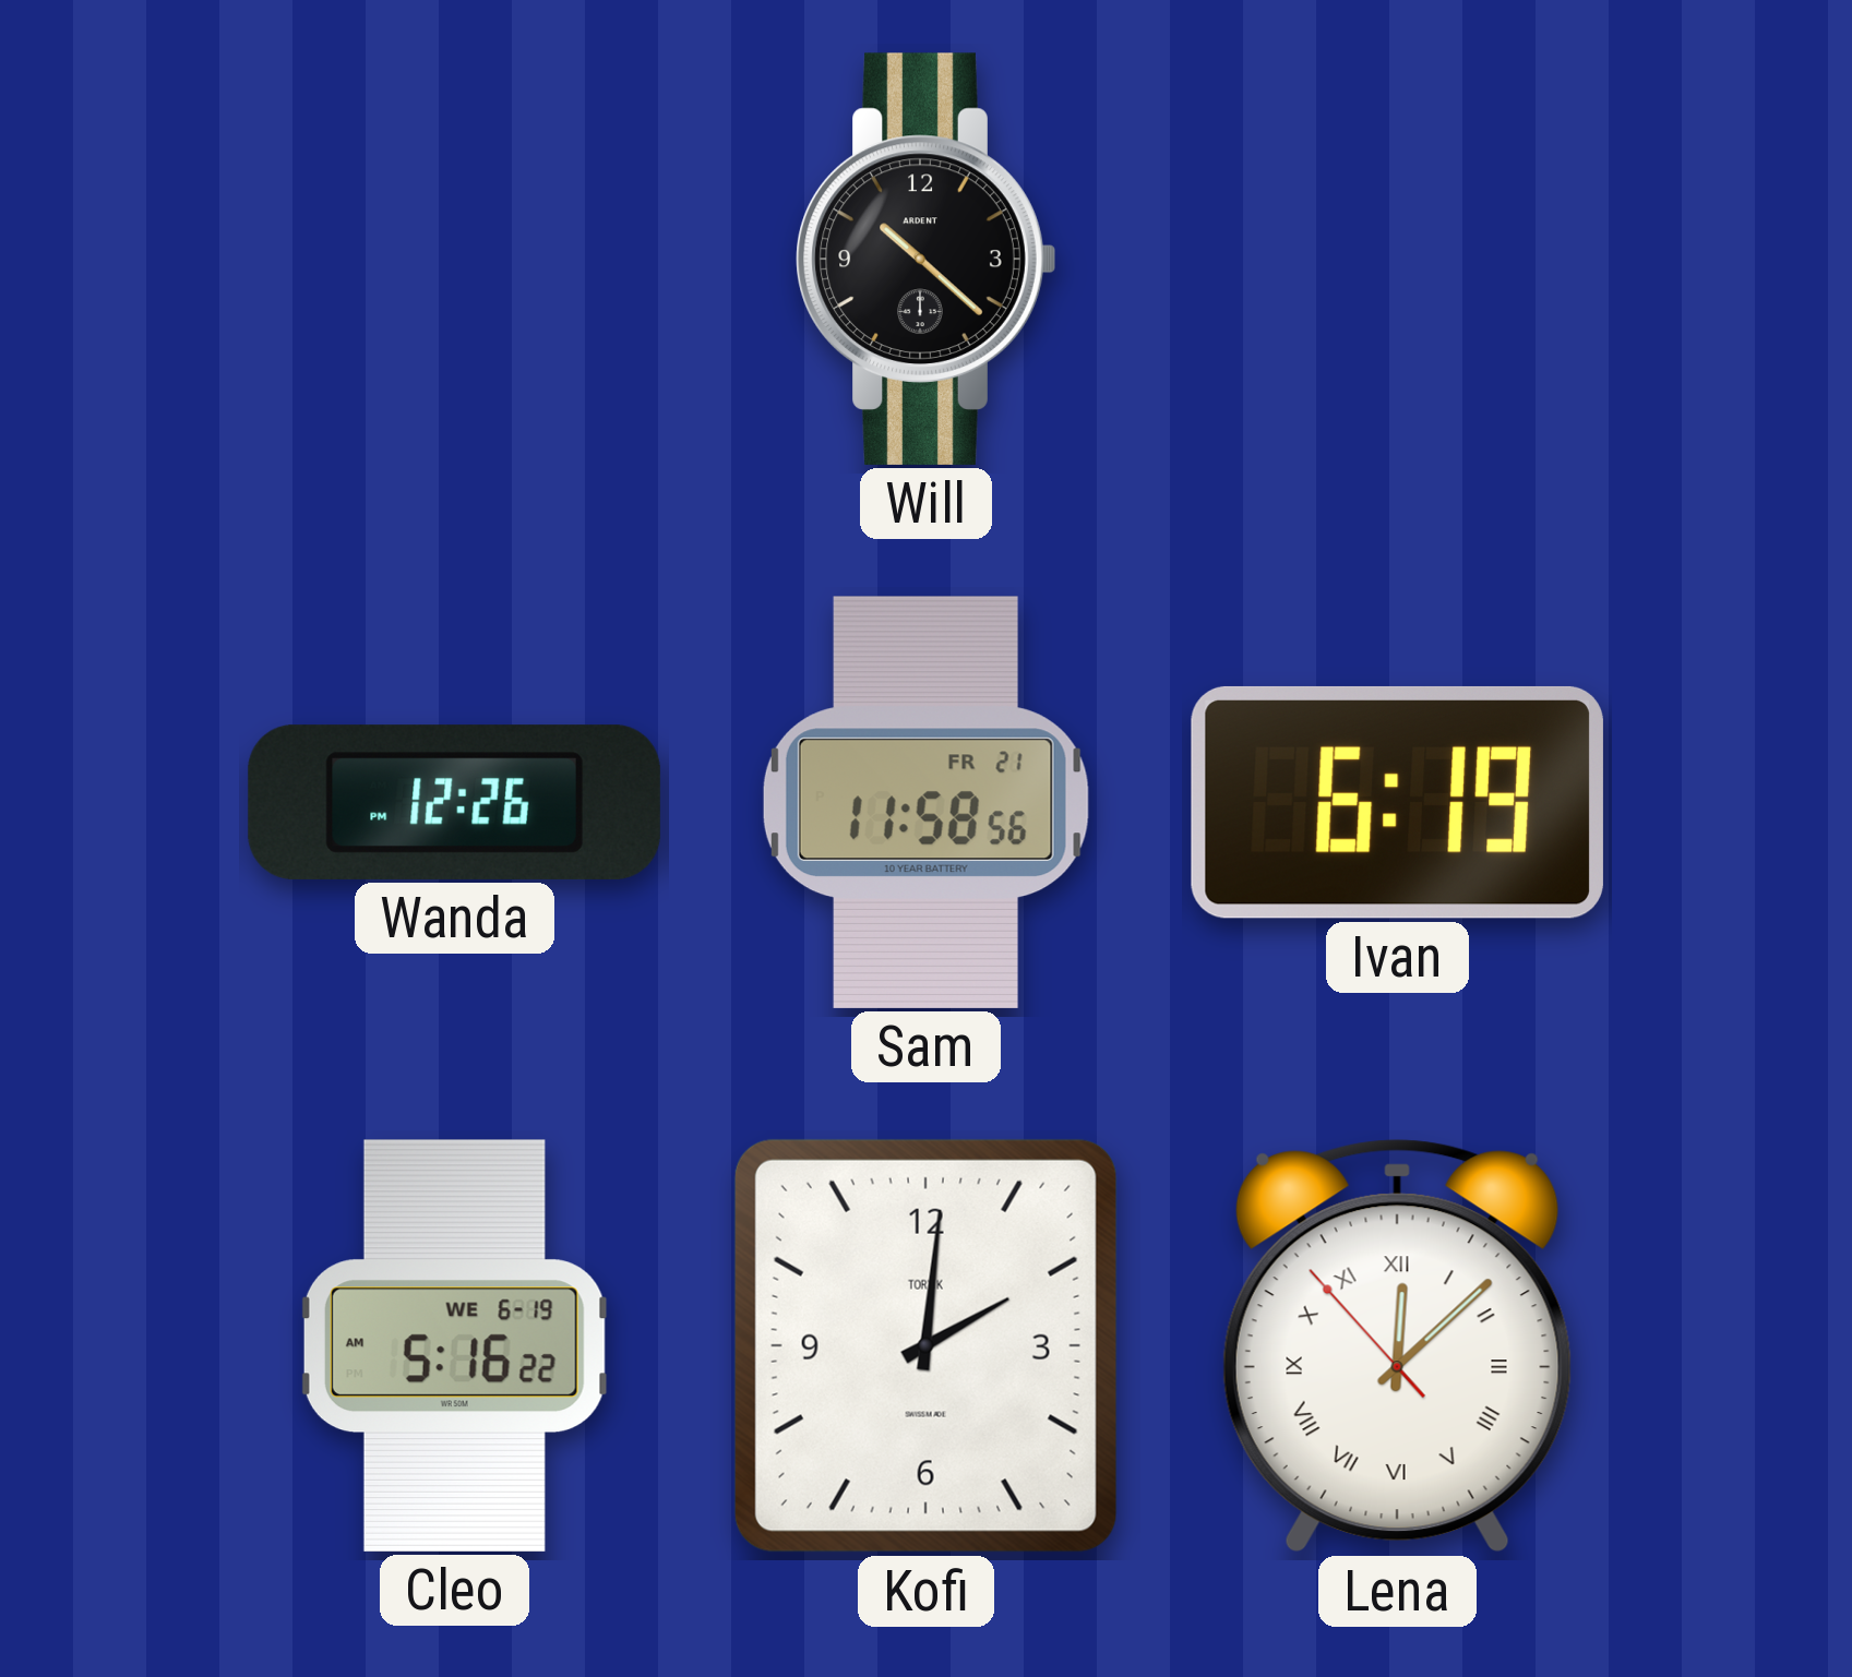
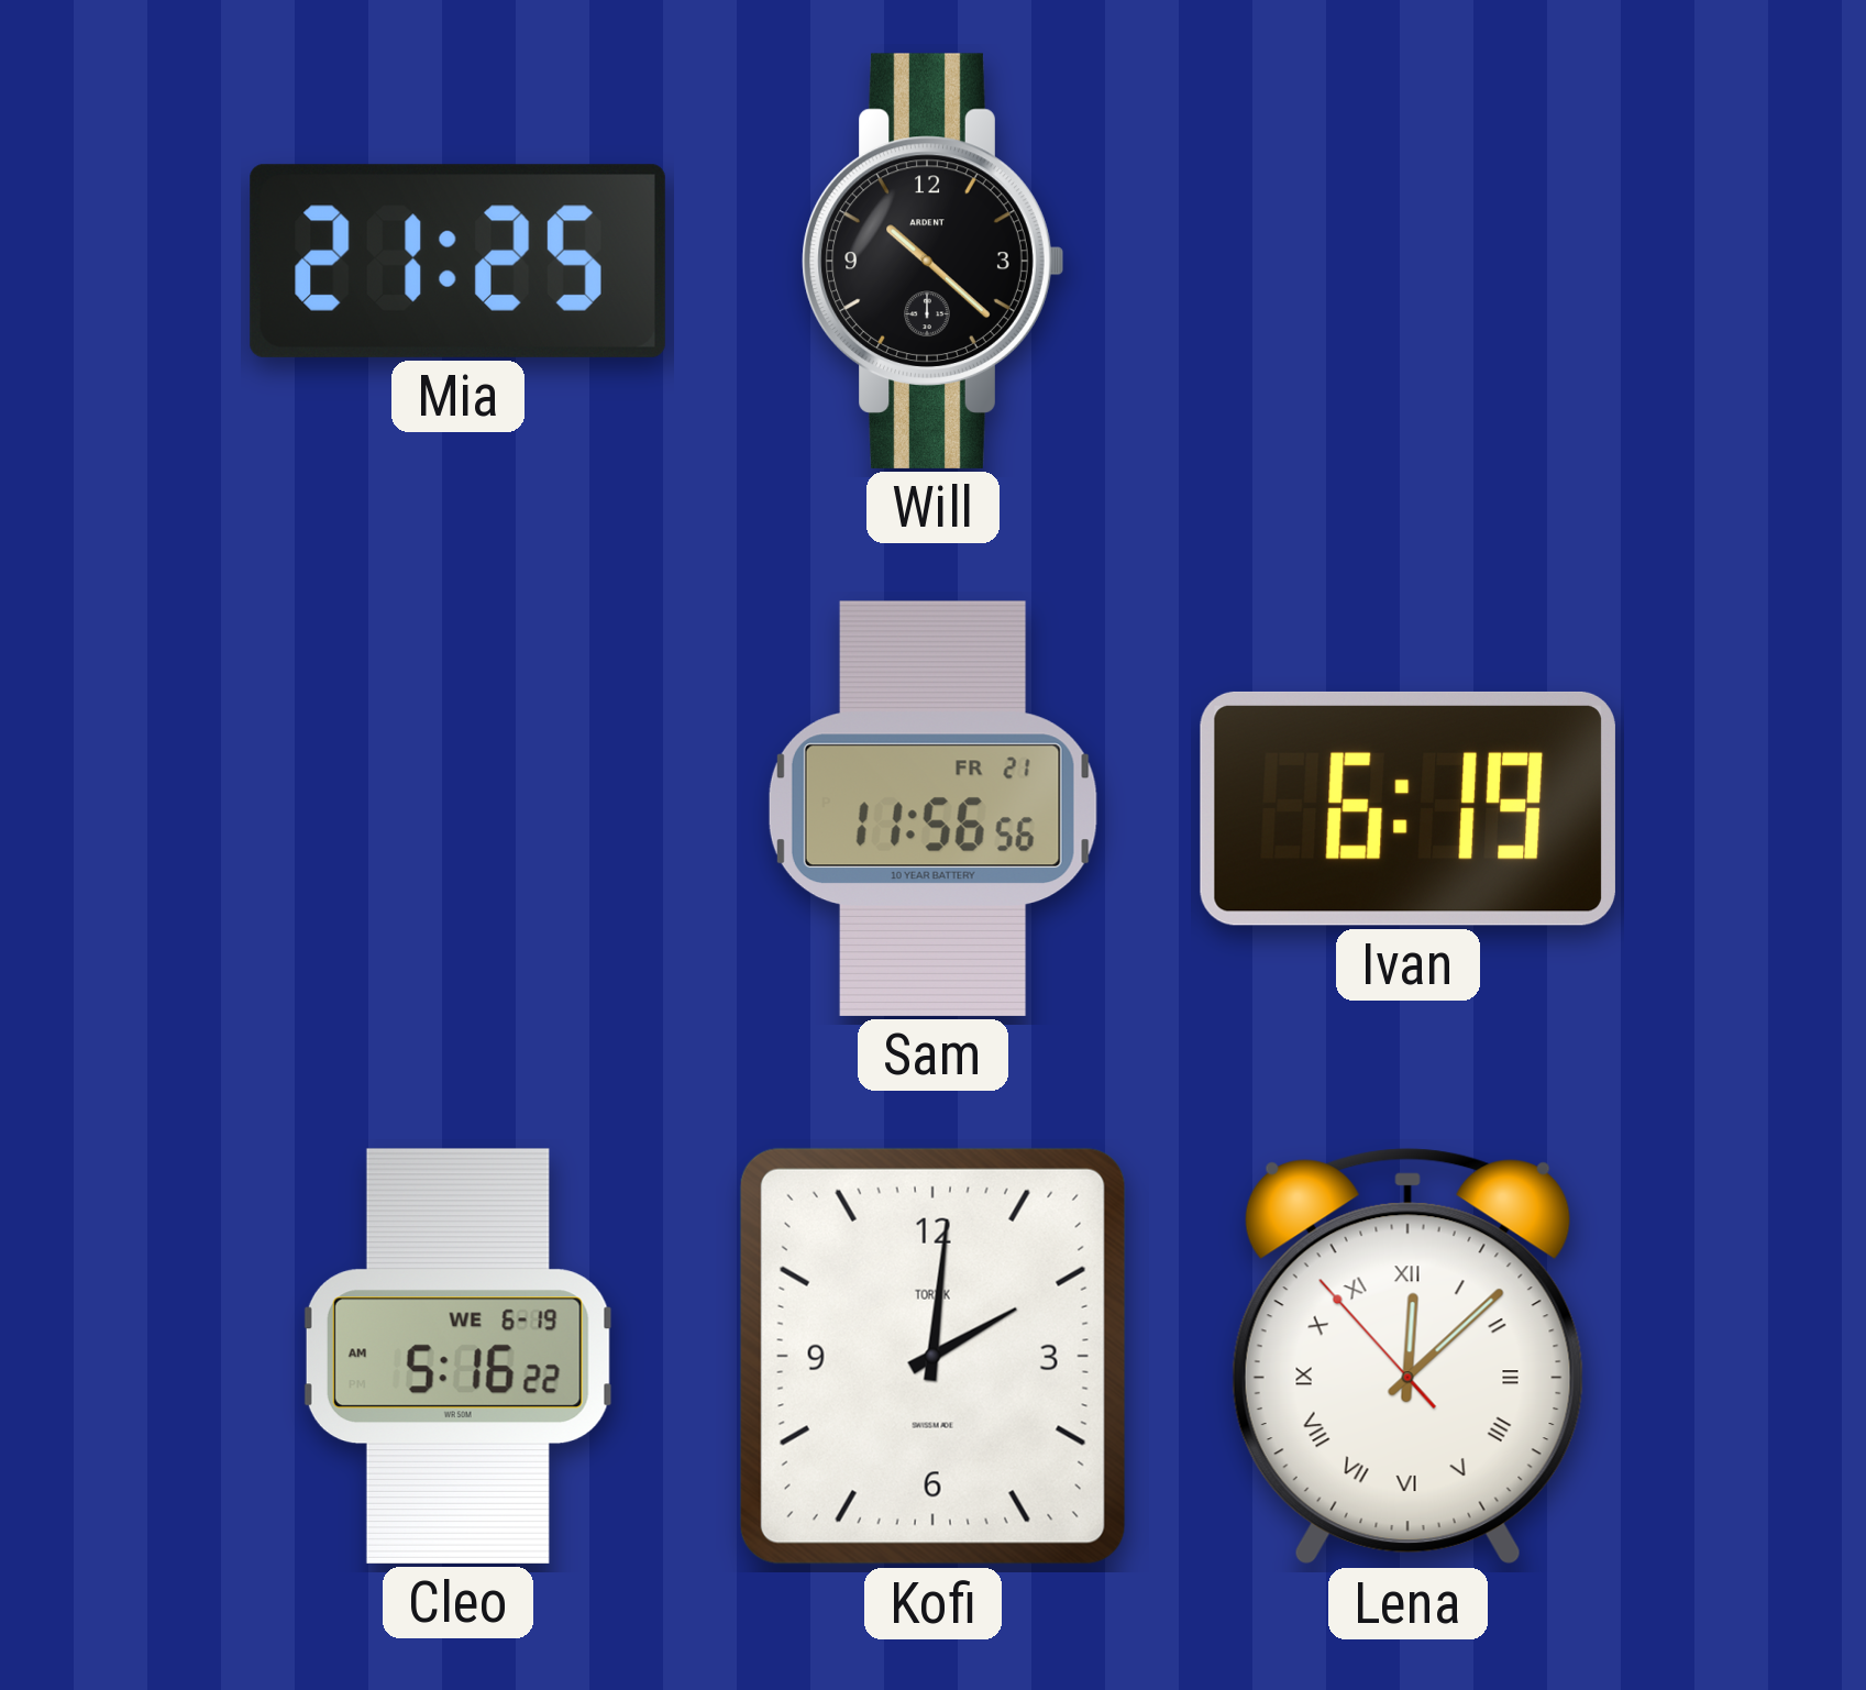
Mia: none -> 21:25 (457, 261)
Wanda: 12:26 -> none (454, 802)
Sam: 11:58 -> 11:56 (932, 808)
